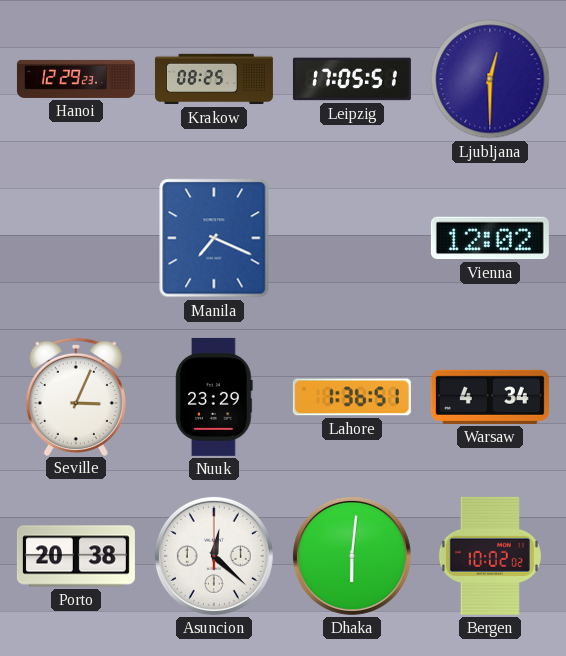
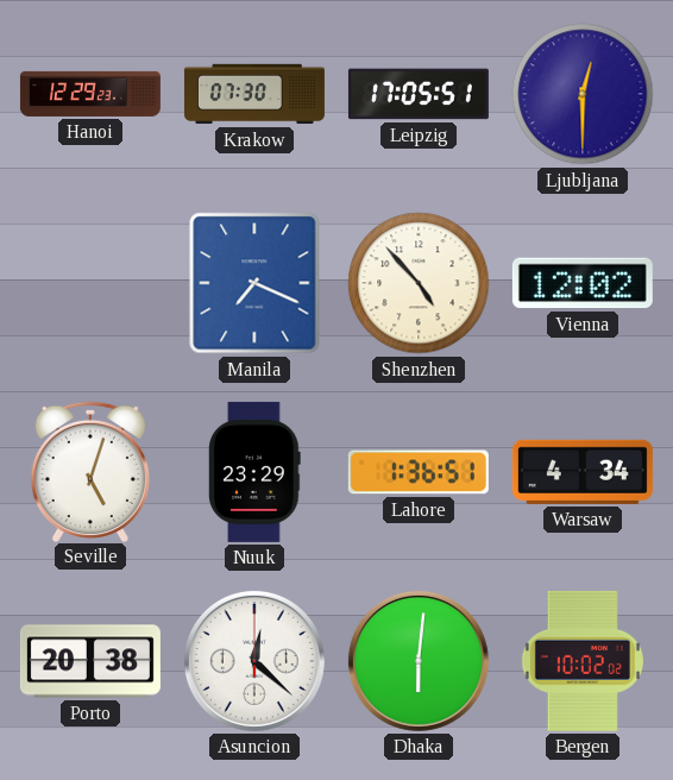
Krakow: 08:25 -> 07:30 (254, 94)
Shenzhen: none -> 4:53 (419, 283)
Seville: 3:04 -> 5:03 (90, 471)
